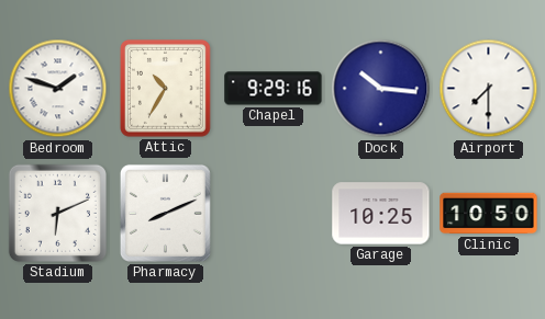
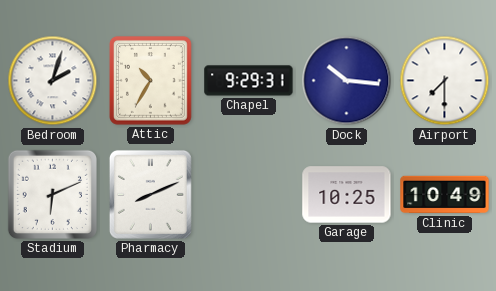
Bedroom: 1:48 -> 2:03 (53, 81)
Chapel: 9:29:16 -> 9:29:31 (249, 81)
Clinic: 10:50 -> 10:49 (445, 195)
